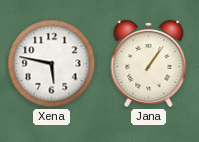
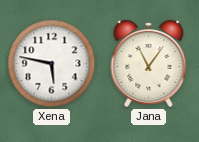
Jana: 1:06 -> 11:06 (149, 63)
